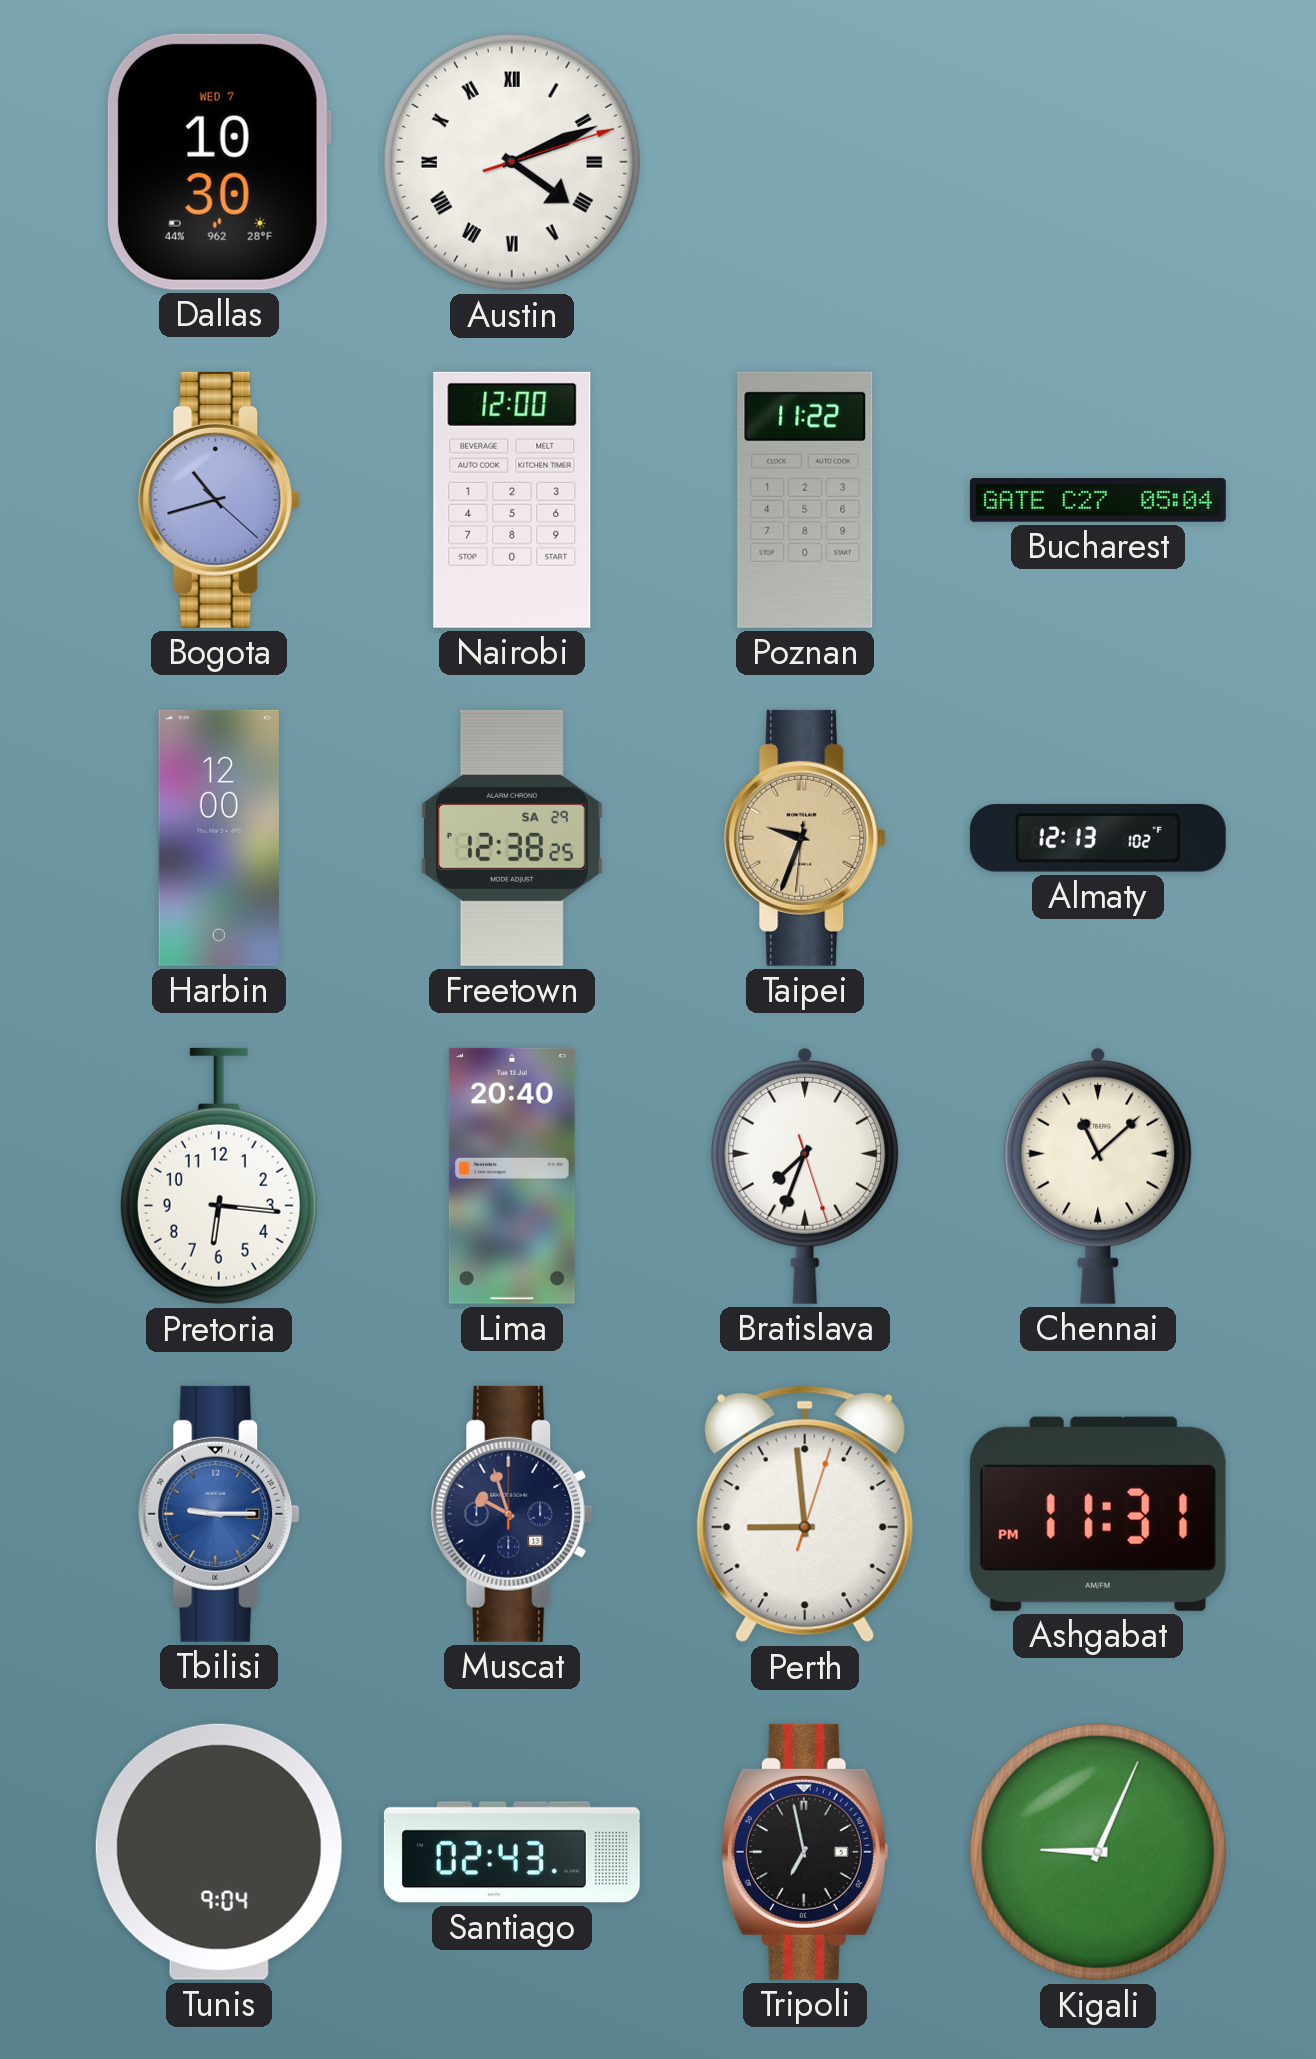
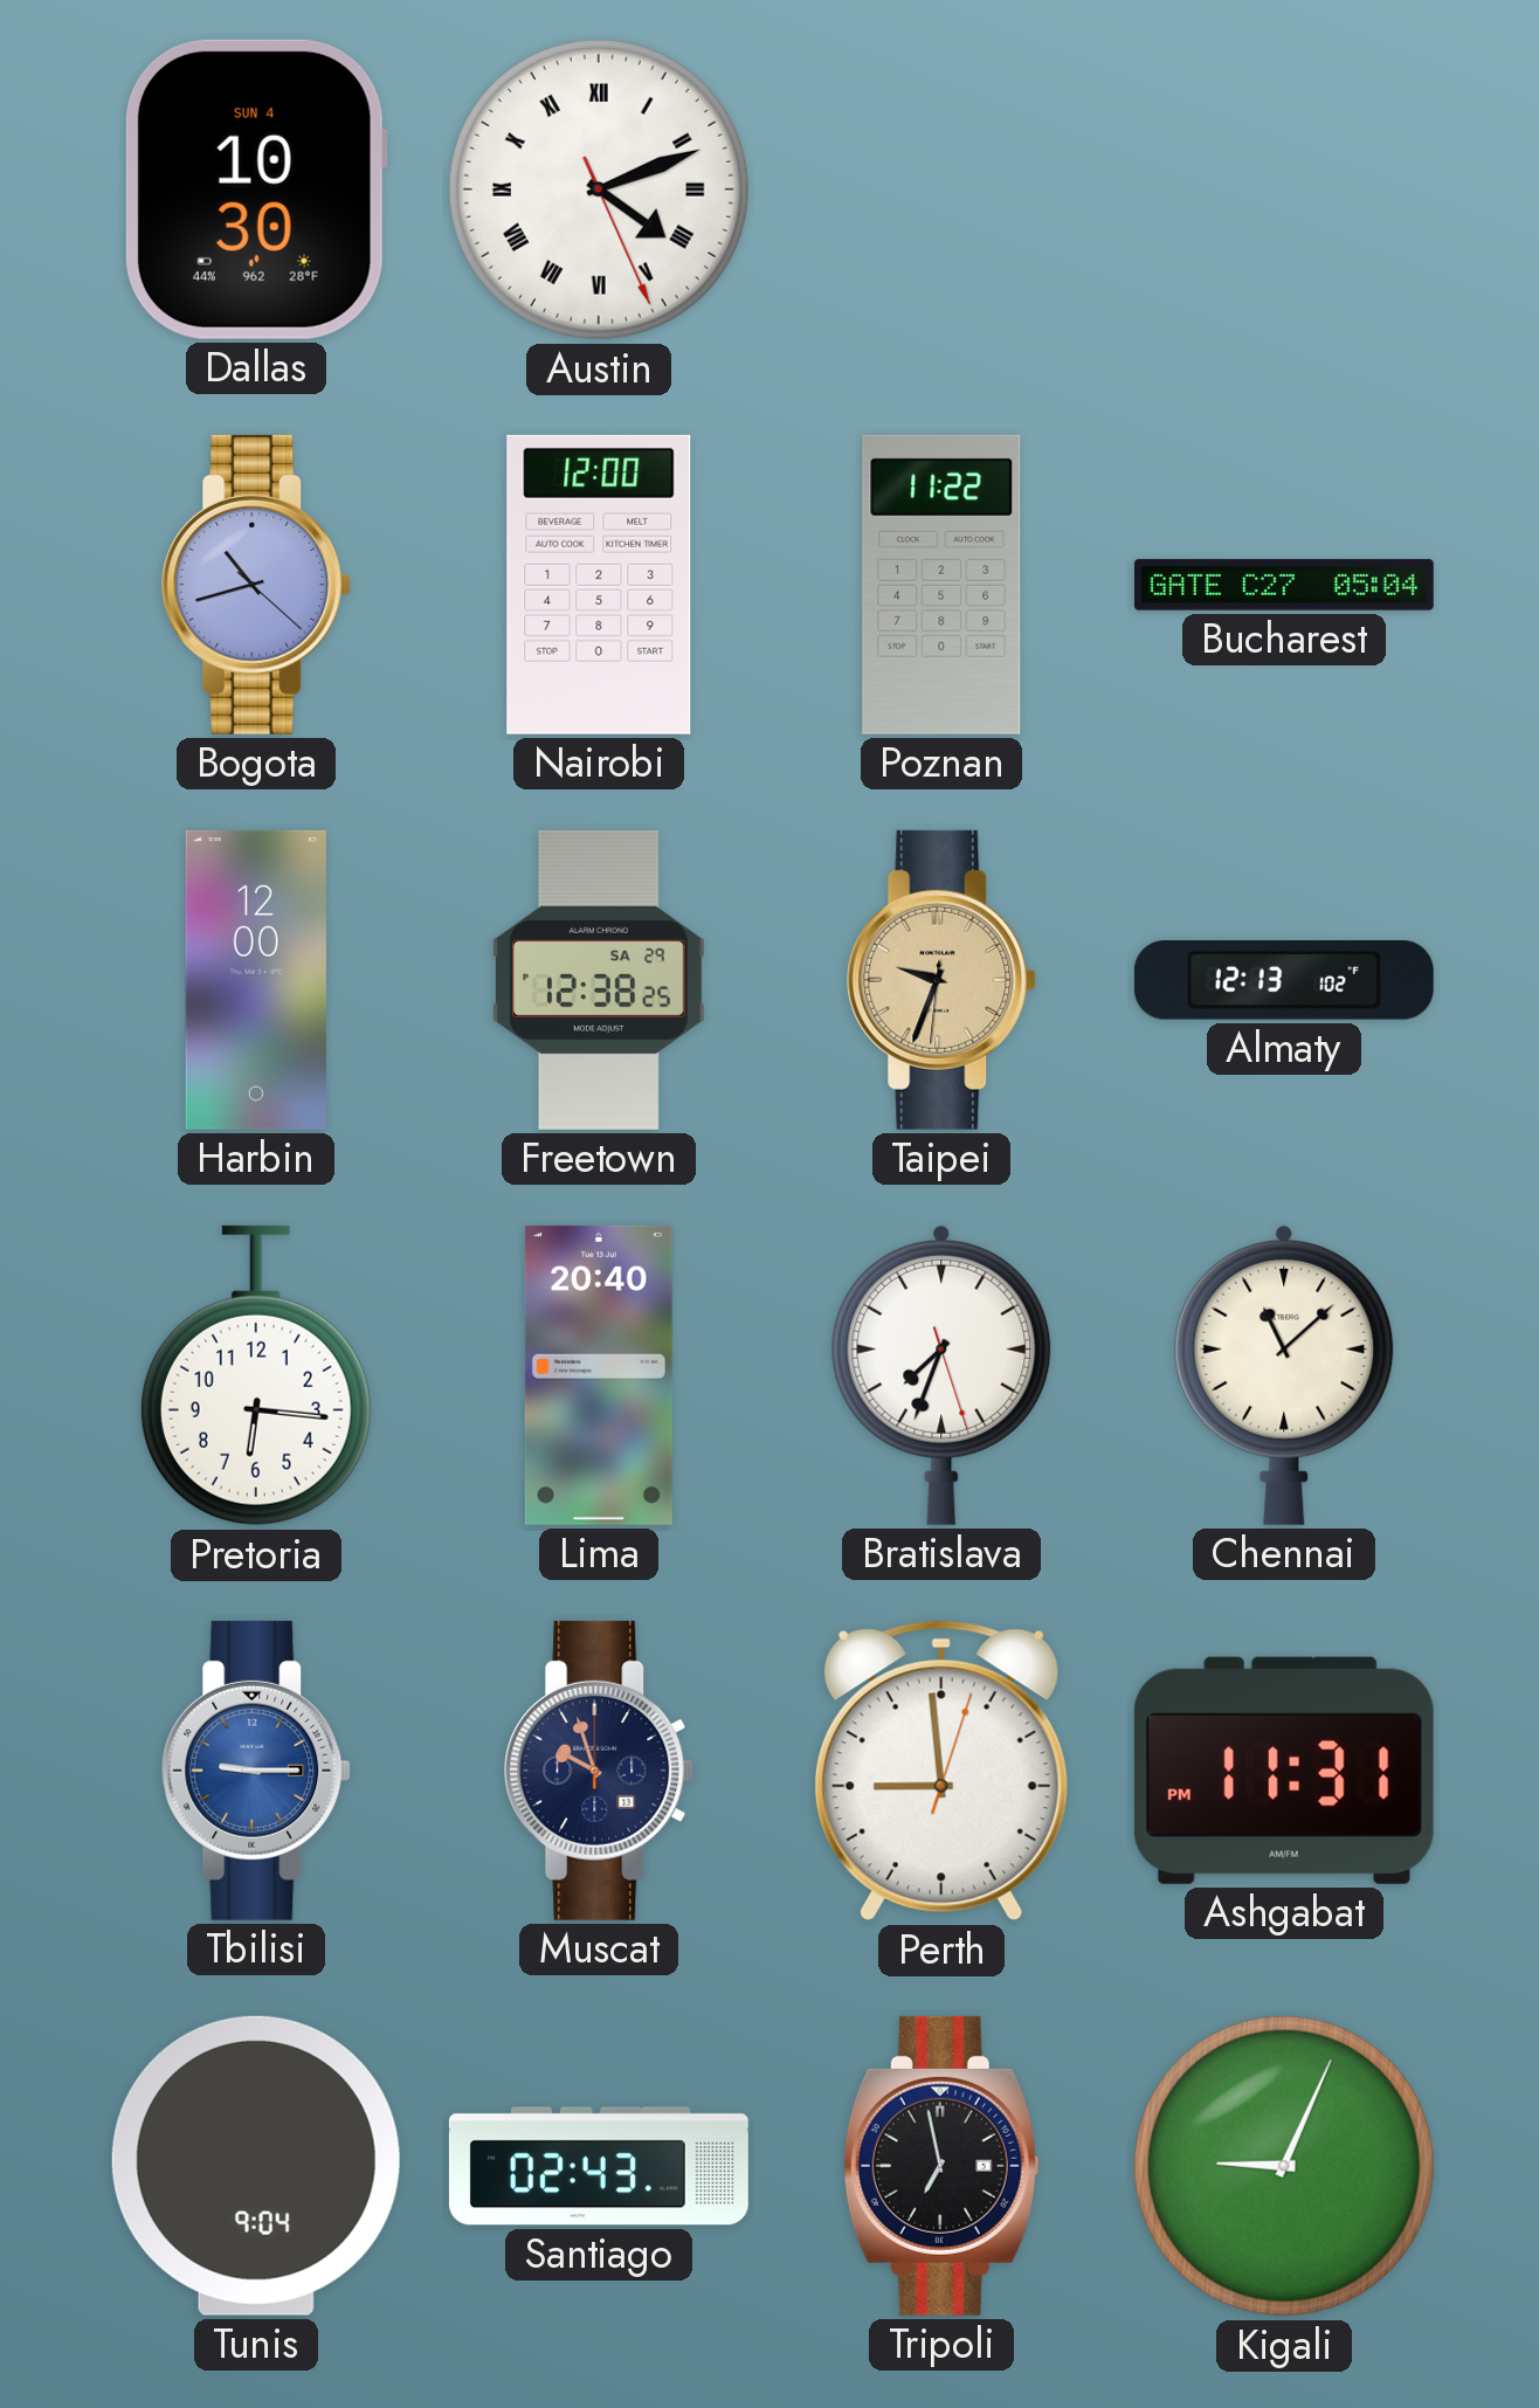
Dallas date: WED 7 -> SUN 4 (256, 189)
Austin: 4:11:12 -> 4:11:26 (599, 189)
